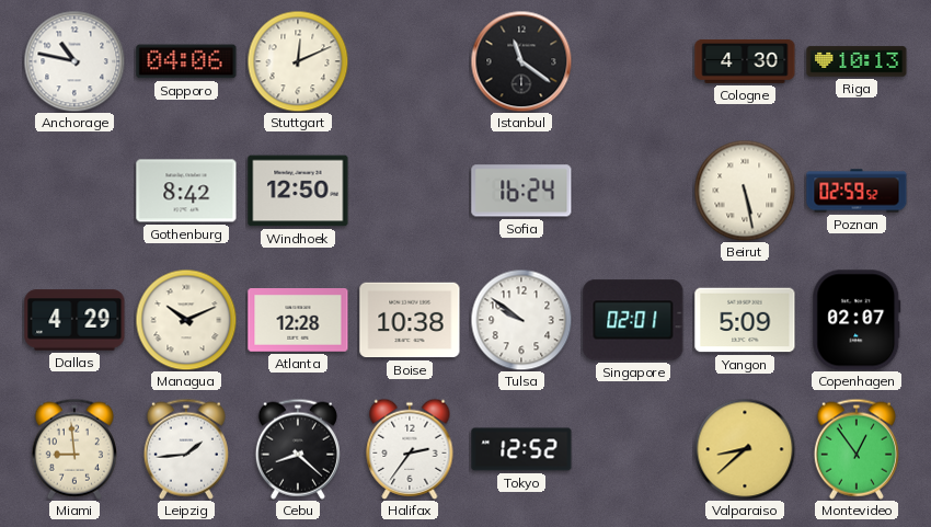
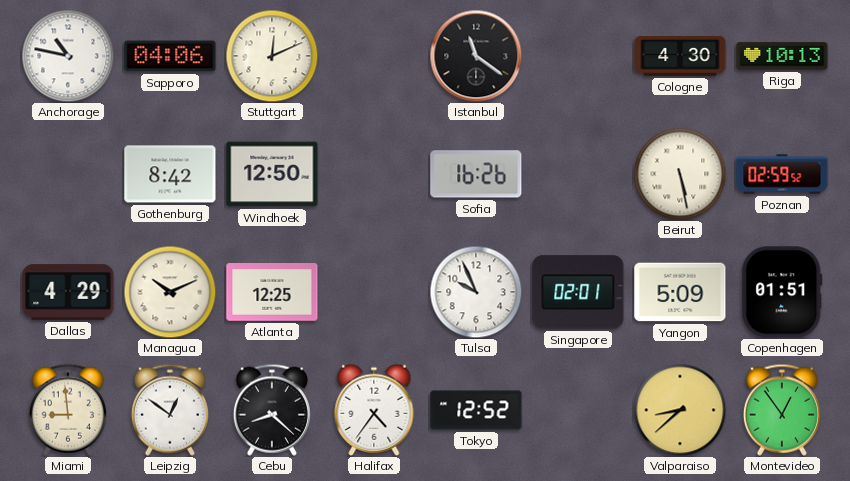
Sofia: 16:24 -> 16:26 (476, 174)
Atlanta: 12:28 -> 12:25 (272, 292)
Boise: 10:38 -> none (410, 320)
Tulsa: 9:51 -> 9:56 (476, 292)
Copenhagen: 02:07 -> 01:51 (782, 292)
Leipzig: 1:44 -> 12:51 (170, 410)
Halifax: 2:36 -> 4:36 (374, 410)
